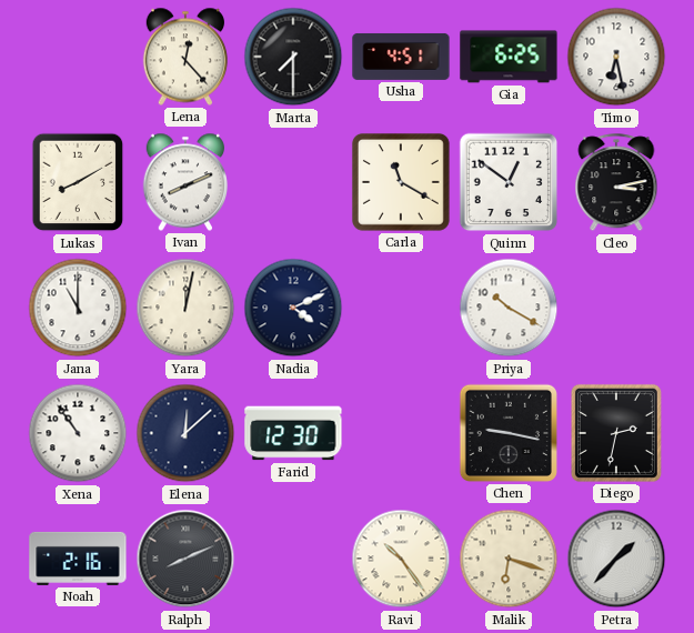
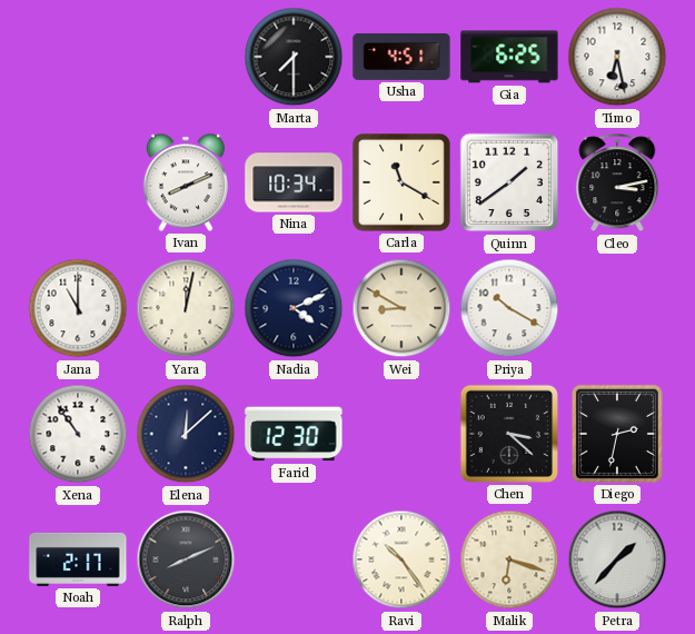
Lena: 12:23 -> none (184, 57)
Lukas: 8:10 -> none (78, 182)
Nina: none -> 10:34 (294, 182)
Quinn: 12:51 -> 1:39 (509, 182)
Wei: none -> 8:50 (401, 308)
Chen: 9:17 -> 3:22 (509, 434)
Noah: 2:16 -> 2:17 (78, 559)
